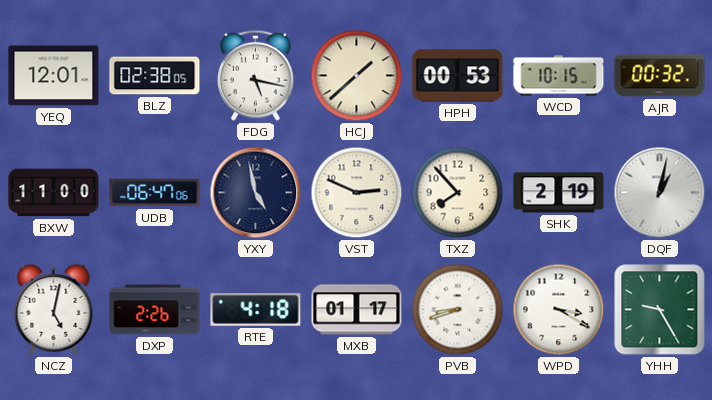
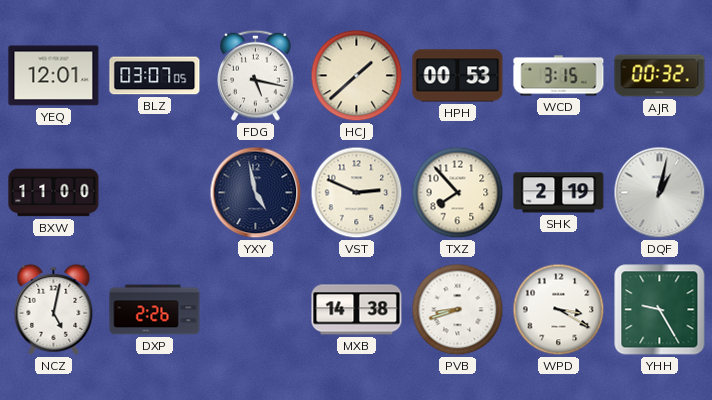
BLZ: 02:38 -> 03:07 (155, 76)
WCD: 10:15 -> 3:15 (559, 76)
UDB: 06:47 -> none (155, 193)
RTE: 4:18 -> none (256, 310)
MXB: 01:17 -> 14:38 (357, 310)
